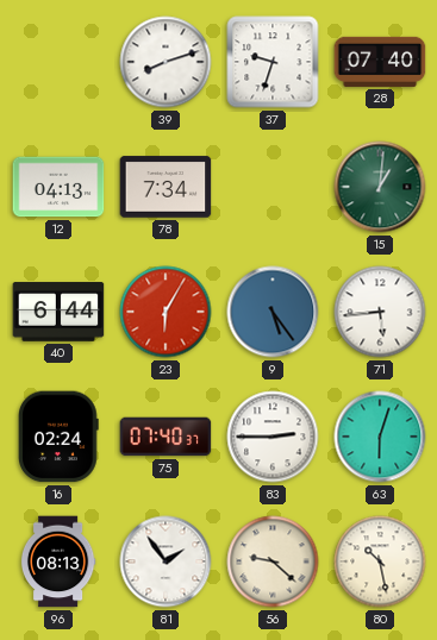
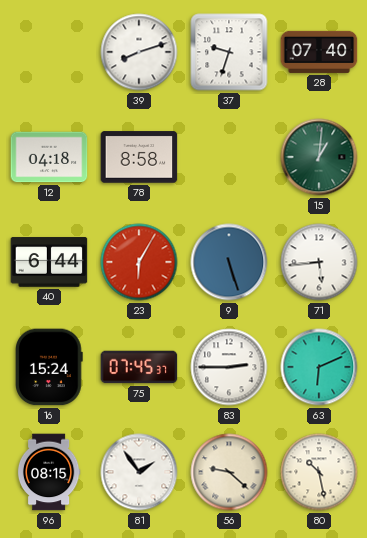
12: 04:13 -> 04:18 (49, 157)
78: 7:34 -> 8:58 (139, 157)
9: 5:24 -> 5:27 (229, 262)
16: 02:24 -> 15:24 (50, 367)
75: 07:40 -> 07:45 (139, 367)
63: 6:03 -> 6:11 (319, 367)
96: 08:13 -> 08:15 (49, 472)
